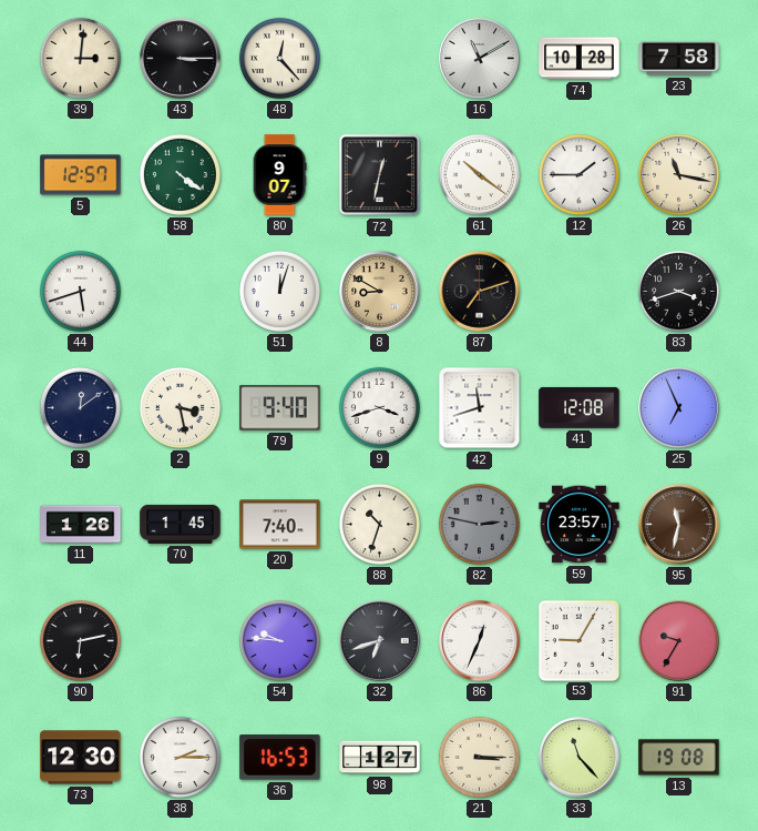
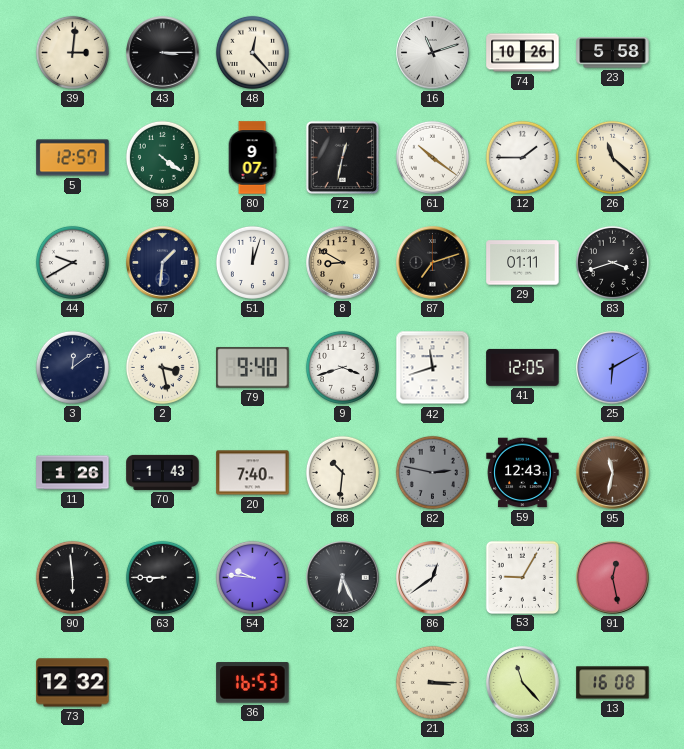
16: 11:10 -> 11:12 (433, 53)
74: 10:28 -> 10:26 (523, 53)
23: 7:58 -> 5:58 (613, 53)
26: 11:17 -> 11:22 (612, 157)
44: 5:42 -> 9:40 (72, 262)
67: none -> 1:31 (163, 263)
29: none -> 01:11 (523, 263)
41: 12:08 -> 12:05 (523, 367)
25: 6:56 -> 6:10 (613, 368)
70: 1:45 -> 1:43 (163, 472)
88: 10:33 -> 10:31 (342, 472)
59: 23:57 -> 12:43 (523, 473)
90: 6:13 -> 5:59 (72, 577)
63: none -> 8:45 (162, 577)
32: 6:42 -> 6:26 (343, 578)
86: 12:34 -> 12:39 (433, 578)
91: 9:35 -> 12:28 (613, 578)
73: 12:30 -> 12:32 (73, 683)
38: 2:15 -> none (180, 757)
98: 1:27 -> none (380, 758)
13: 19:08 -> 16:08 (613, 683)
